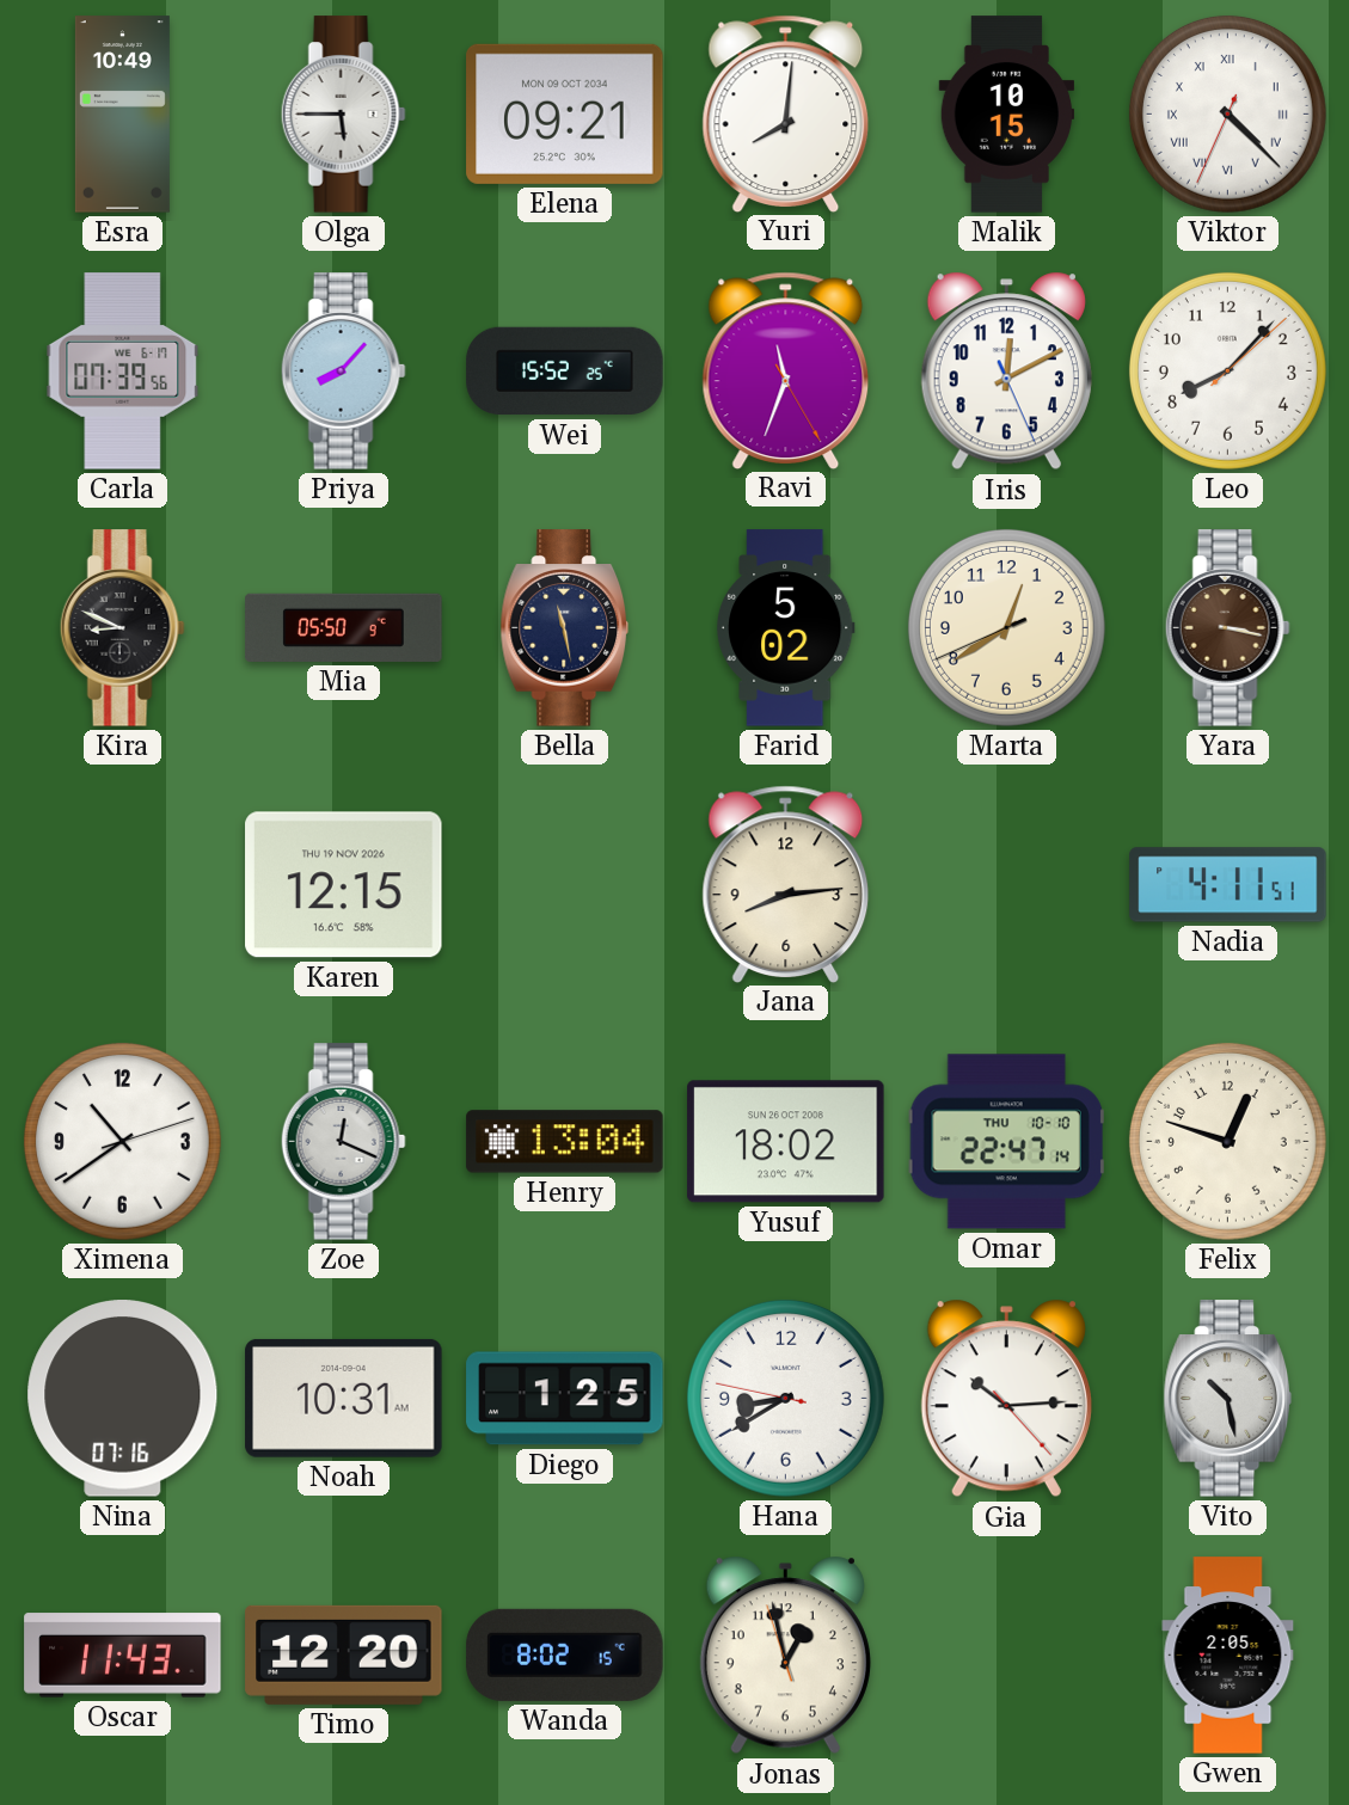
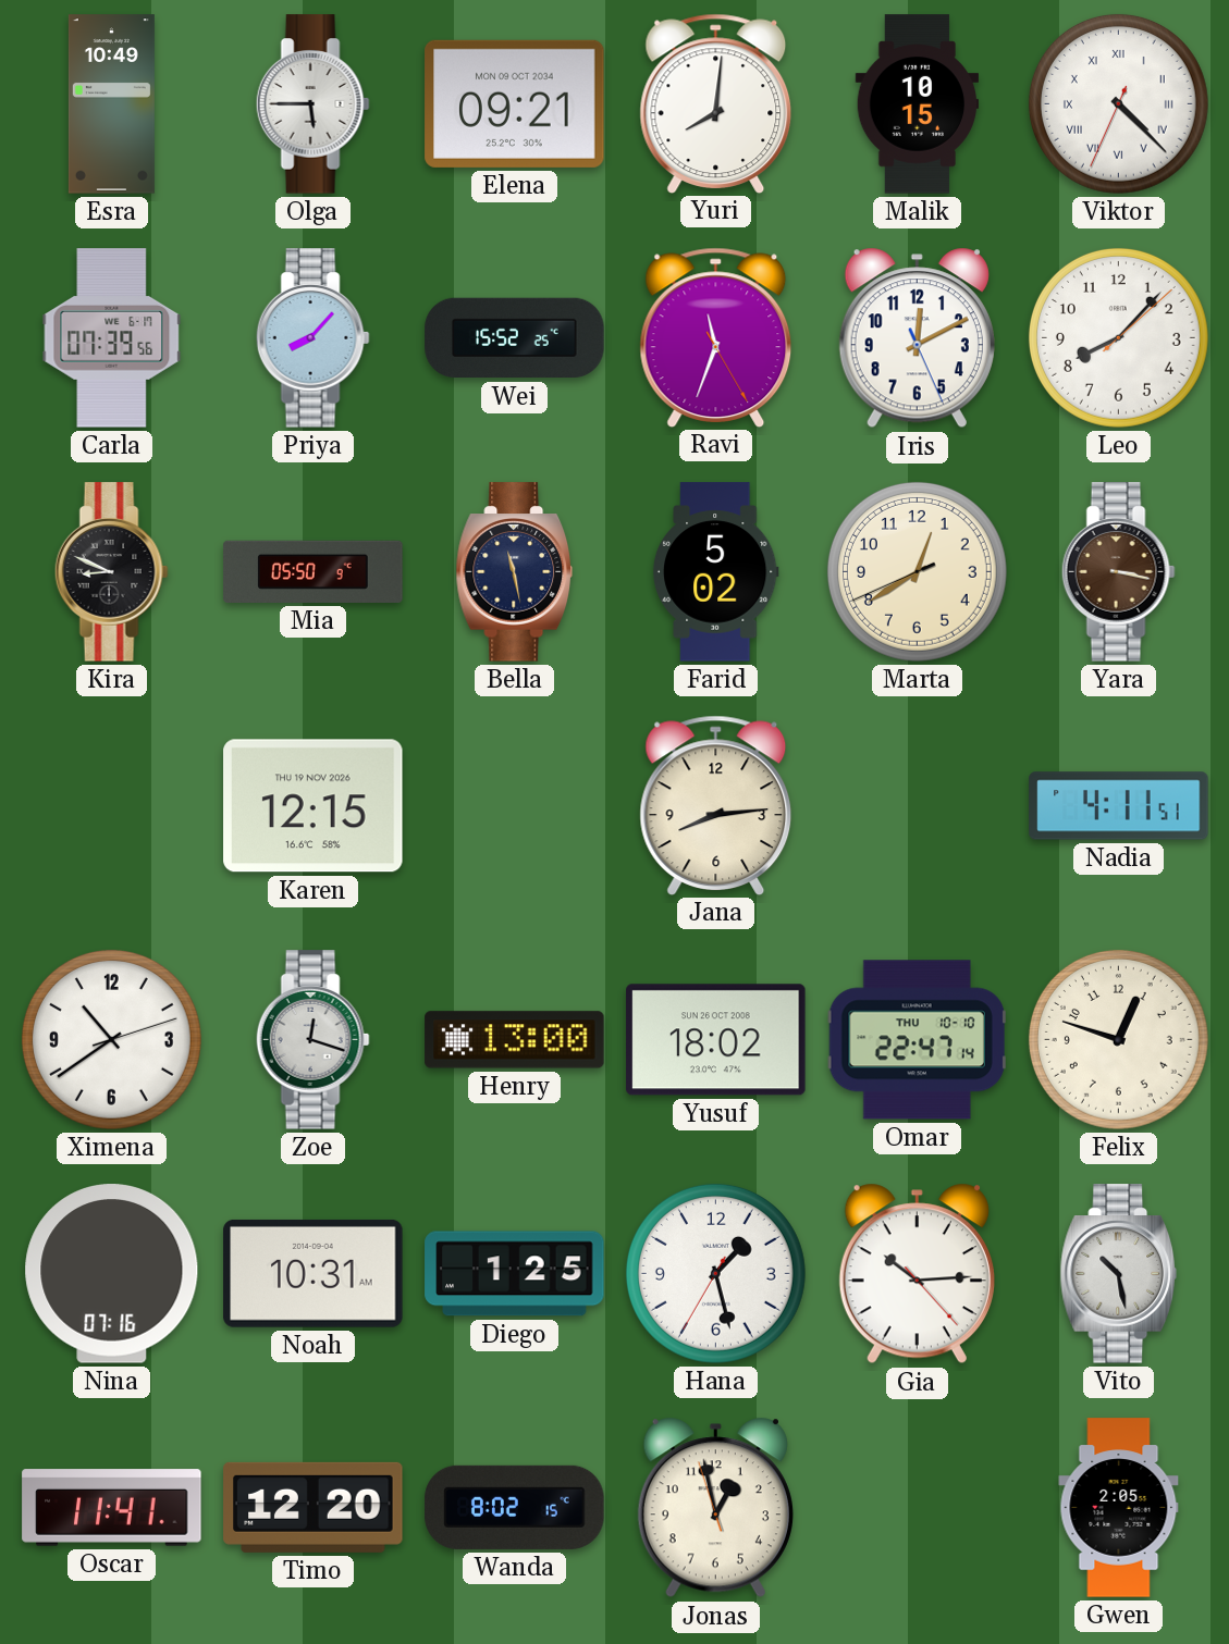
Zoe: 12:19 -> 12:18 (312, 1040)
Henry: 13:04 -> 13:00 (515, 1040)
Hana: 8:39 -> 1:27 (715, 1273)
Oscar: 11:43 -> 11:41 (112, 1508)
